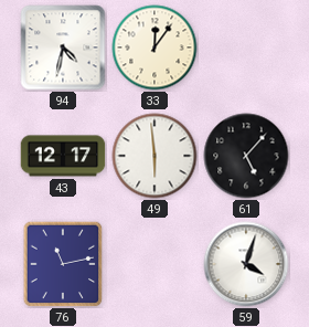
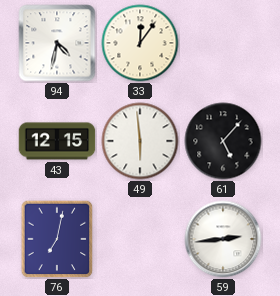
43: 12:17 -> 12:15 (57, 141)
76: 11:13 -> 7:02 (57, 239)
59: 4:03 -> 2:44 (223, 239)
